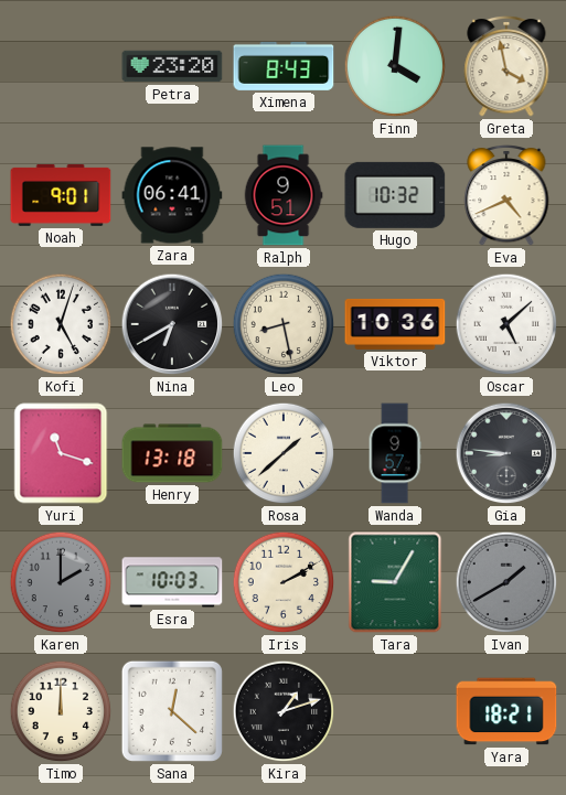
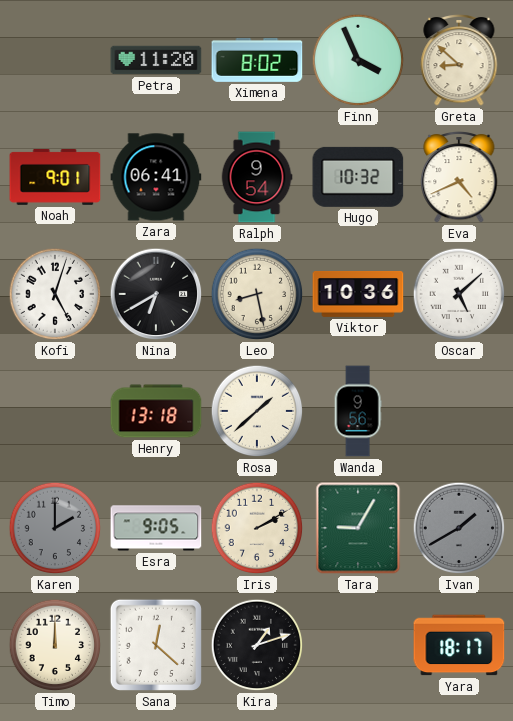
Petra: 23:20 -> 11:20 (156, 60)
Ximena: 8:43 -> 8:02 (257, 60)
Finn: 4:01 -> 3:56 (358, 60)
Greta: 3:58 -> 8:52 (459, 60)
Ralph: 9:51 -> 9:54 (257, 177)
Yuri: 11:18 -> none (61, 453)
Wanda: 9:57 -> 9:56 (358, 411)
Gia: 8:46 -> none (506, 453)
Esra: 10:03 -> 9:05 (156, 528)
Yara: 18:21 -> 18:17 (459, 645)
